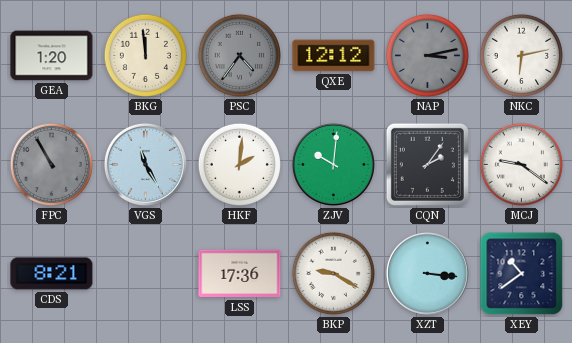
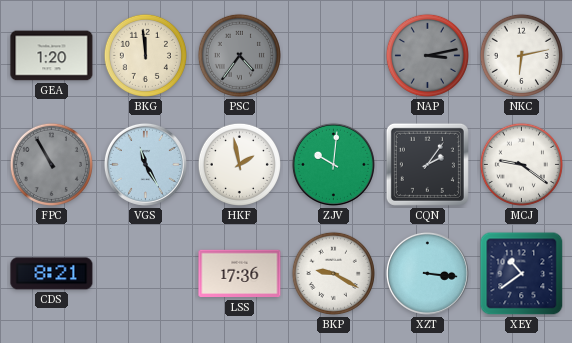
QXE: 12:12 -> none (334, 56)
HKF: 2:01 -> 1:58 (239, 164)
